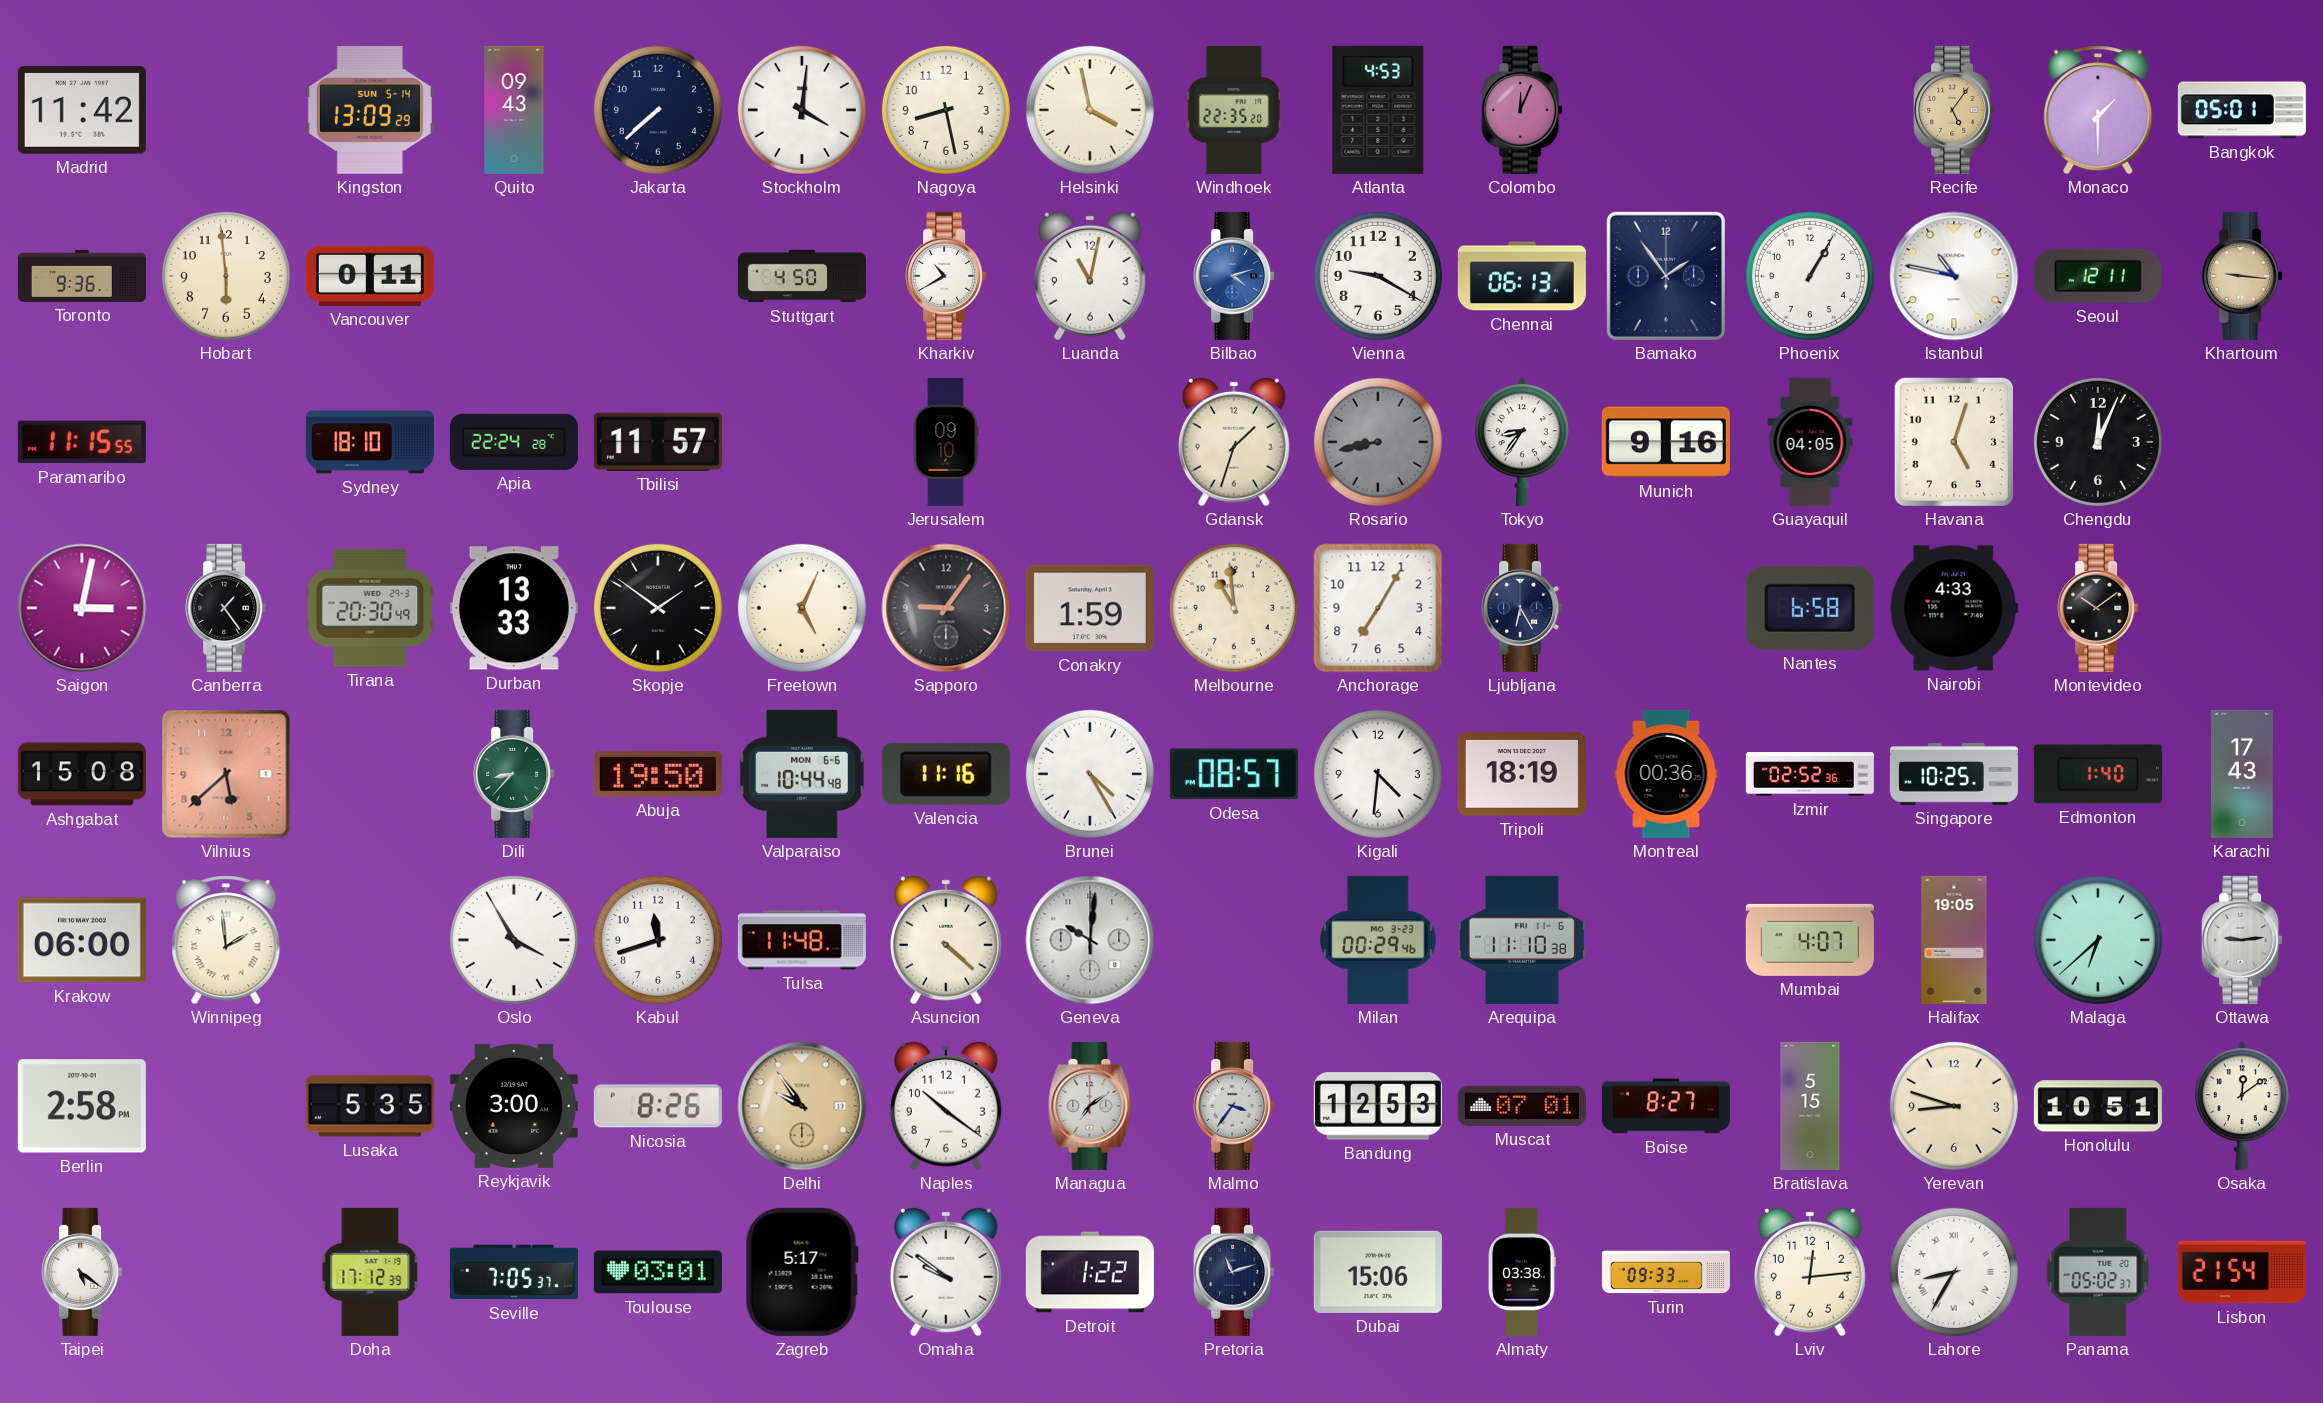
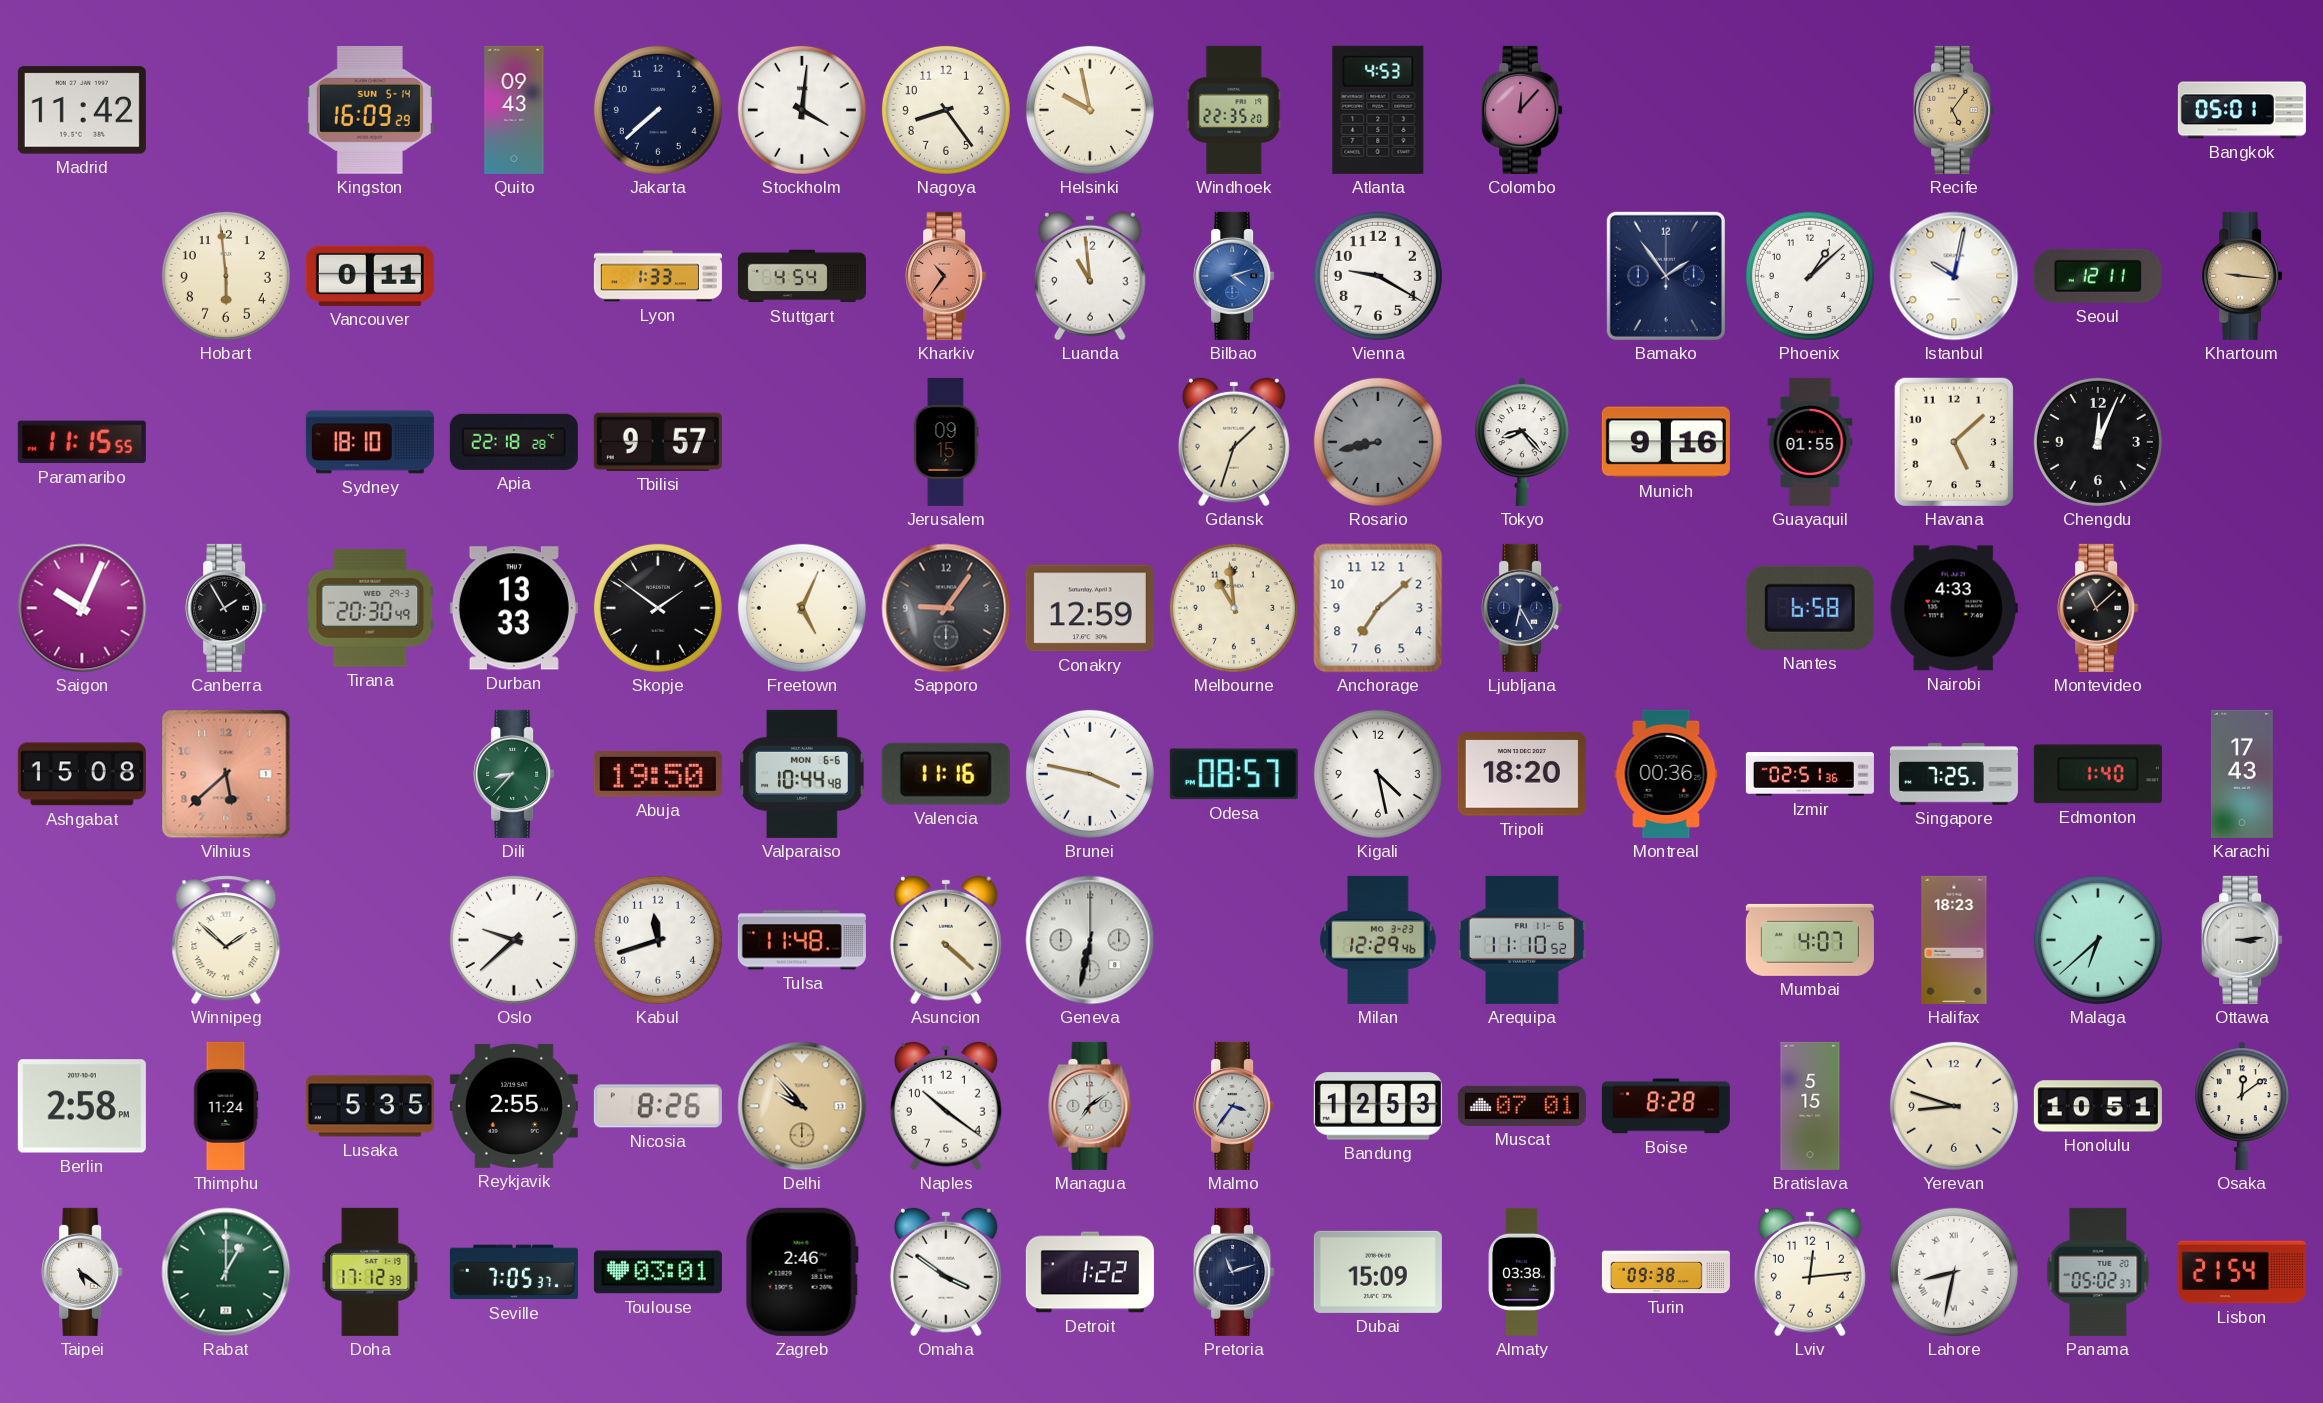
Kingston: 13:09 -> 16:09 (370, 111)
Nagoya: 8:28 -> 8:24 (946, 110)
Helsinki: 3:58 -> 9:58 (1090, 110)
Colombo: 12:04 -> 12:07 (1522, 110)
Monaco: 1:30 -> none (2098, 110)
Toronto: 9:36 -> none (82, 276)
Lyon: none -> 1:33 (658, 276)
Stuttgart: 4:50 -> 4:54 (802, 276)
Kharkiv: 10:40 -> 10:36 (946, 276)
Kharkiv dial: white -> salmon (946, 276)
Luanda: 11:02 -> 10:59 (1090, 276)
Chennai: 06:13 -> none (1522, 276)
Phoenix: 1:05 -> 1:08 (1810, 276)
Istanbul: 10:47 -> 10:02 (1954, 276)
Apia: 22:24 -> 22:18 (514, 442)
Tbilisi: 11:57 -> 9:57 (658, 442)
Jerusalem: 09:10 -> 09:15 (946, 442)
Tokyo: 8:36 -> 8:23 (1522, 442)
Guayaquil: 04:05 -> 01:55 (1810, 442)
Havana: 5:03 -> 5:08 (1954, 442)
Saigon: 3:02 -> 10:04 (82, 608)
Canberra: 1:24 -> 1:55 (226, 608)
Conakry: 1:59 -> 12:59 (1090, 608)
Anchorage: 7:05 -> 7:08 (1378, 608)
Montevideo: 10:09 -> 11:08 (2098, 608)
Brunei: 4:25 -> 3:47 (1090, 774)
Kigali: 4:31 -> 4:28 (1378, 774)
Tripoli: 18:19 -> 18:20 (1522, 774)
Izmir: 02:52 -> 02:51 (1810, 774)
Singapore: 10:25 -> 7:25 (1954, 774)
Krakow: 06:00 -> none (82, 940)
Winnipeg: 1:59 -> 1:52 (226, 940)
Oslo: 3:55 -> 9:38 (514, 940)
Geneva: 10:01 -> 6:32 (1090, 940)
Milan: 00:29 -> 12:29 (1378, 940)
Arequipa: 11:10:38 -> 11:10:52 (1522, 940)
Halifax: 19:05 -> 18:23 (1954, 940)
Ottawa: 9:14 -> 3:14 (2242, 940)
Thimphu: none -> 11:24 (226, 1106)
Reykjavik: 3:00 -> 2:55 (514, 1106)
Delhi: 9:54 -> 9:53 (802, 1106)
Boise: 8:27 -> 8:28 (1666, 1106)
Rabat: none -> 1:00 (226, 1272)
Zagreb: 5:17 -> 2:46 (802, 1272)
Omaha: 9:51 -> 3:51 (946, 1272)
Dubai: 15:06 -> 15:09 (1378, 1272)
Turin: 09:33 -> 09:38 (1666, 1272)
Lahore: 8:35 -> 8:32 (1954, 1272)
